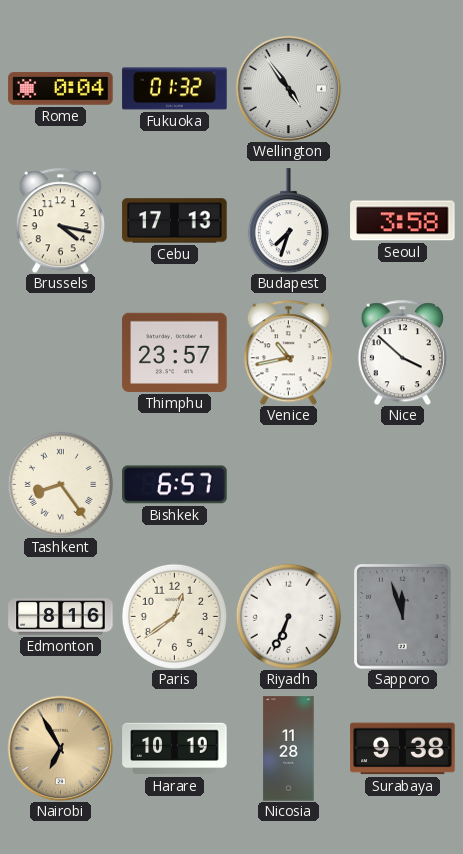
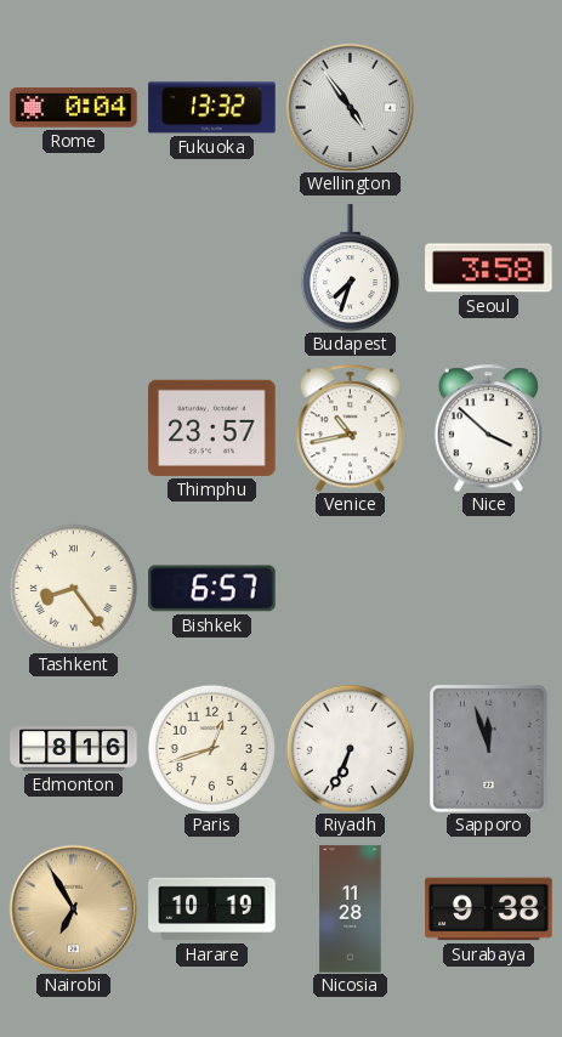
Fukuoka: 01:32 -> 13:32 (212, 108)
Brussels: 4:17 -> none (60, 220)
Cebu: 17:13 -> none (175, 221)
Paris: 12:39 -> 12:42 (211, 748)
